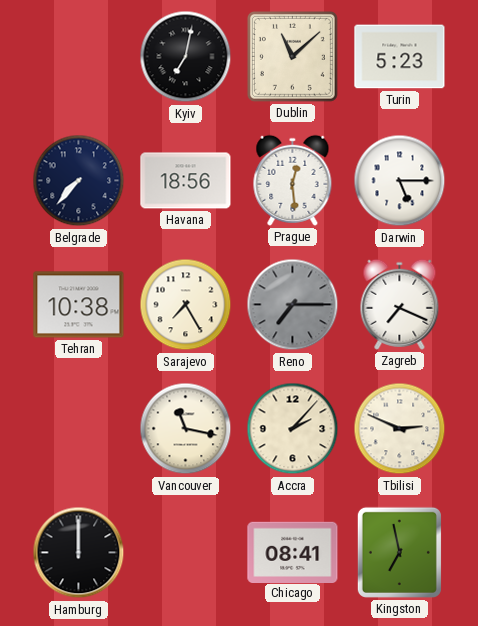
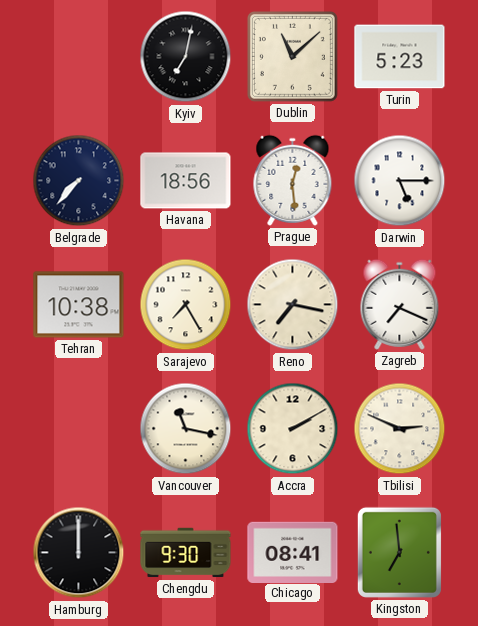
Reno: 7:15 -> 7:17 (293, 305)
Reno dial: grey -> cream (293, 305)
Accra: 2:07 -> 2:10 (293, 429)
Chengdu: none -> 9:30 (186, 553)
Kingston: 6:58 -> 6:59 (399, 552)
